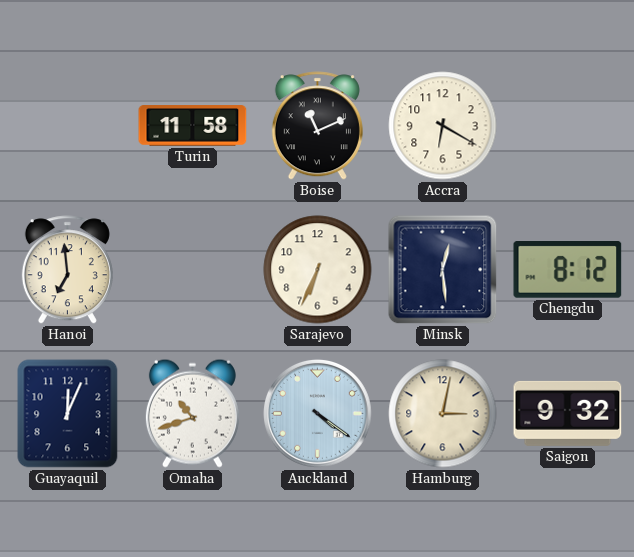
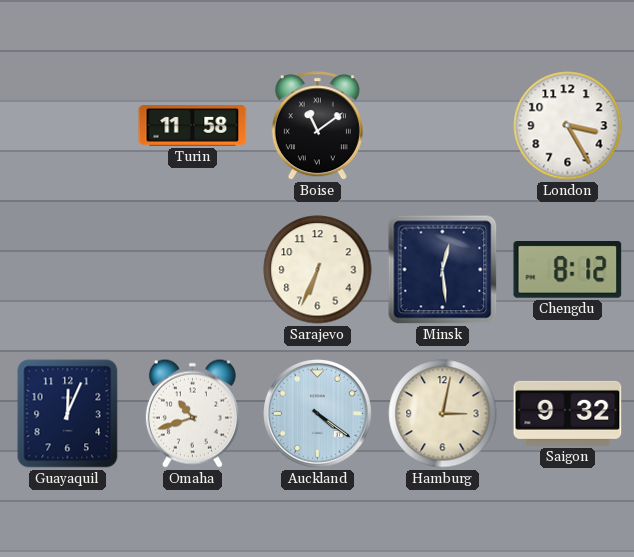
Boise: 11:11 -> 11:09 (317, 126)
Accra: 6:20 -> none (443, 126)
London: none -> 3:25 (568, 126)
Hanoi: 6:59 -> none (67, 270)
